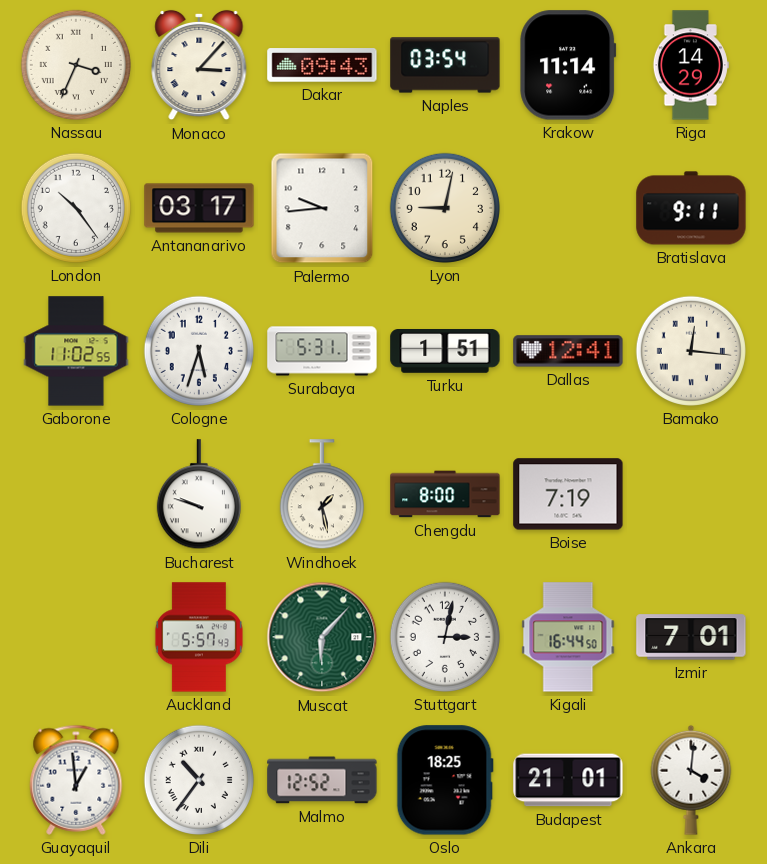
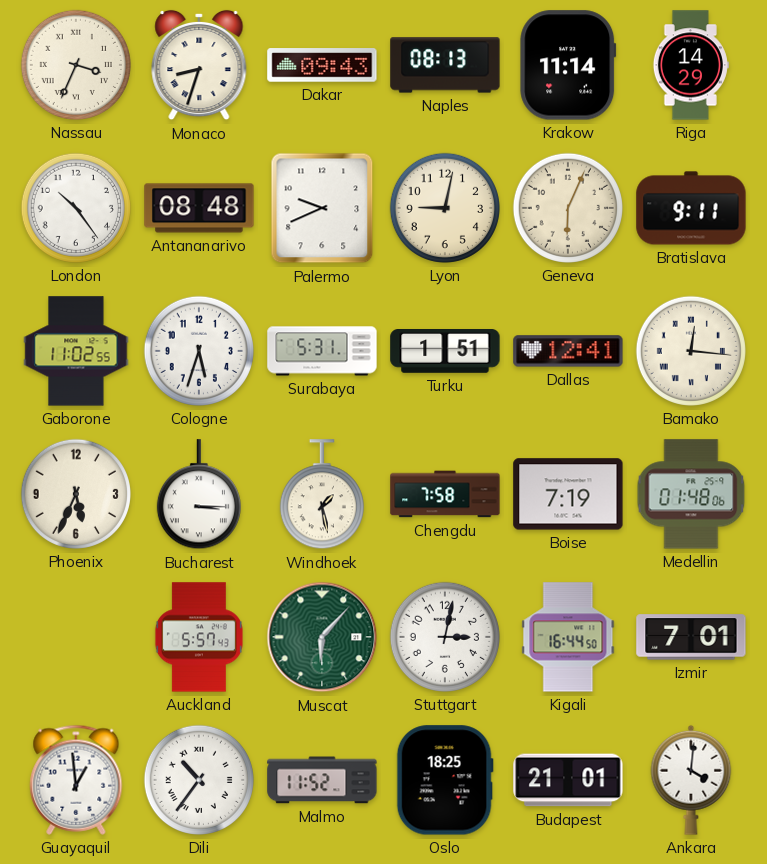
Monaco: 3:07 -> 8:33 (199, 65)
Naples: 03:54 -> 08:13 (445, 65)
Antananarivo: 03:17 -> 08:48 (199, 208)
Palermo: 9:44 -> 9:41 (322, 208)
Geneva: none -> 6:04 (568, 208)
Phoenix: none -> 5:34 (76, 494)
Bucharest: 9:48 -> 3:15 (199, 495)
Chengdu: 8:00 -> 7:58 (445, 494)
Medellin: none -> 01:48 (691, 494)
Malmo: 12:52 -> 11:52 (322, 780)
